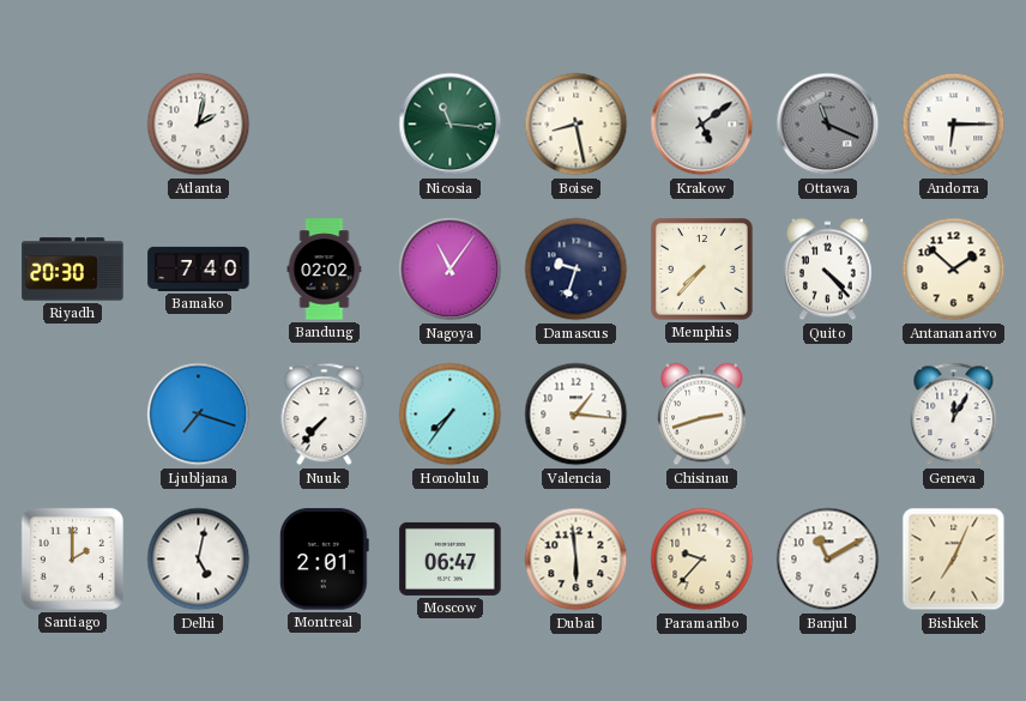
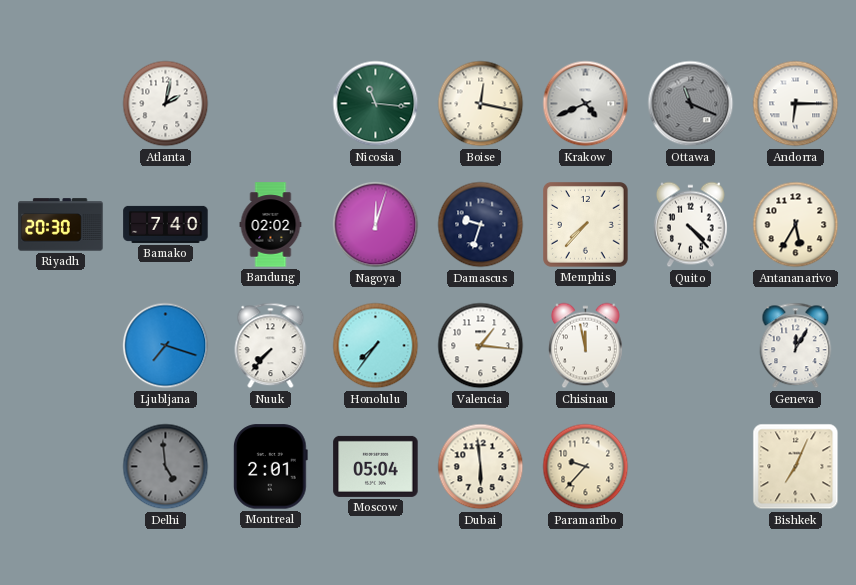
Boise: 8:28 -> 12:17 (481, 104)
Krakow: 5:09 -> 4:41 (586, 104)
Nagoya: 11:06 -> 12:03 (376, 225)
Antananarivo: 1:52 -> 5:35 (796, 225)
Chisinau: 2:42 -> 11:58 (586, 346)
Santiago: 2:00 -> none (72, 558)
Delhi: 5:02 -> 4:59 (166, 467)
Delhi dial: white -> grey (166, 467)
Moscow: 06:47 -> 05:04 (376, 466)
Banjul: 11:10 -> none (828, 560)
